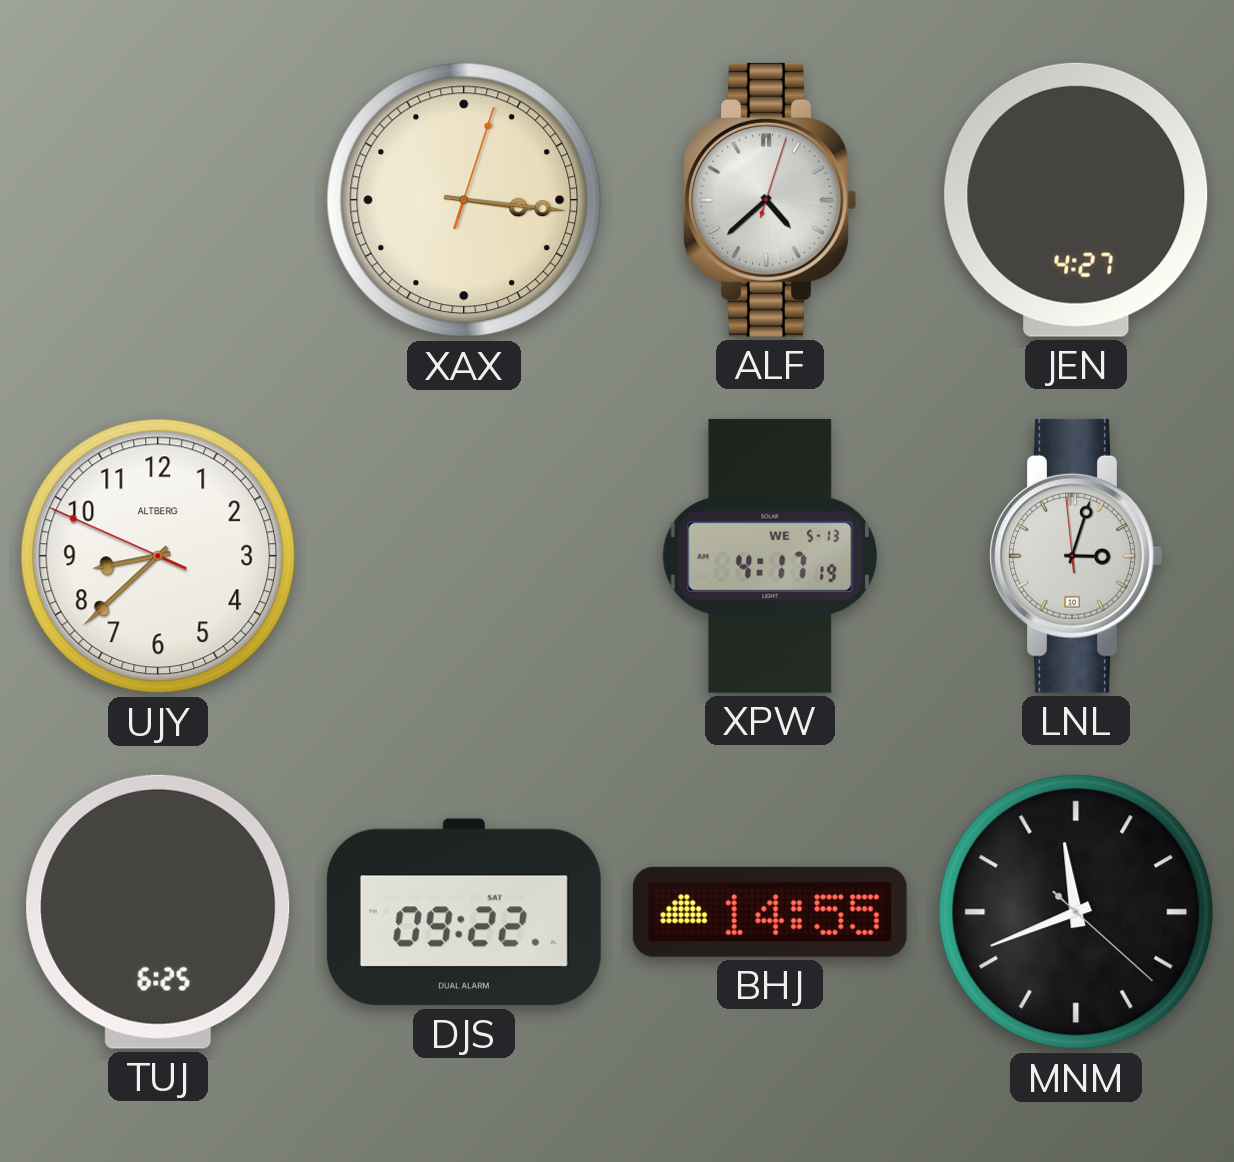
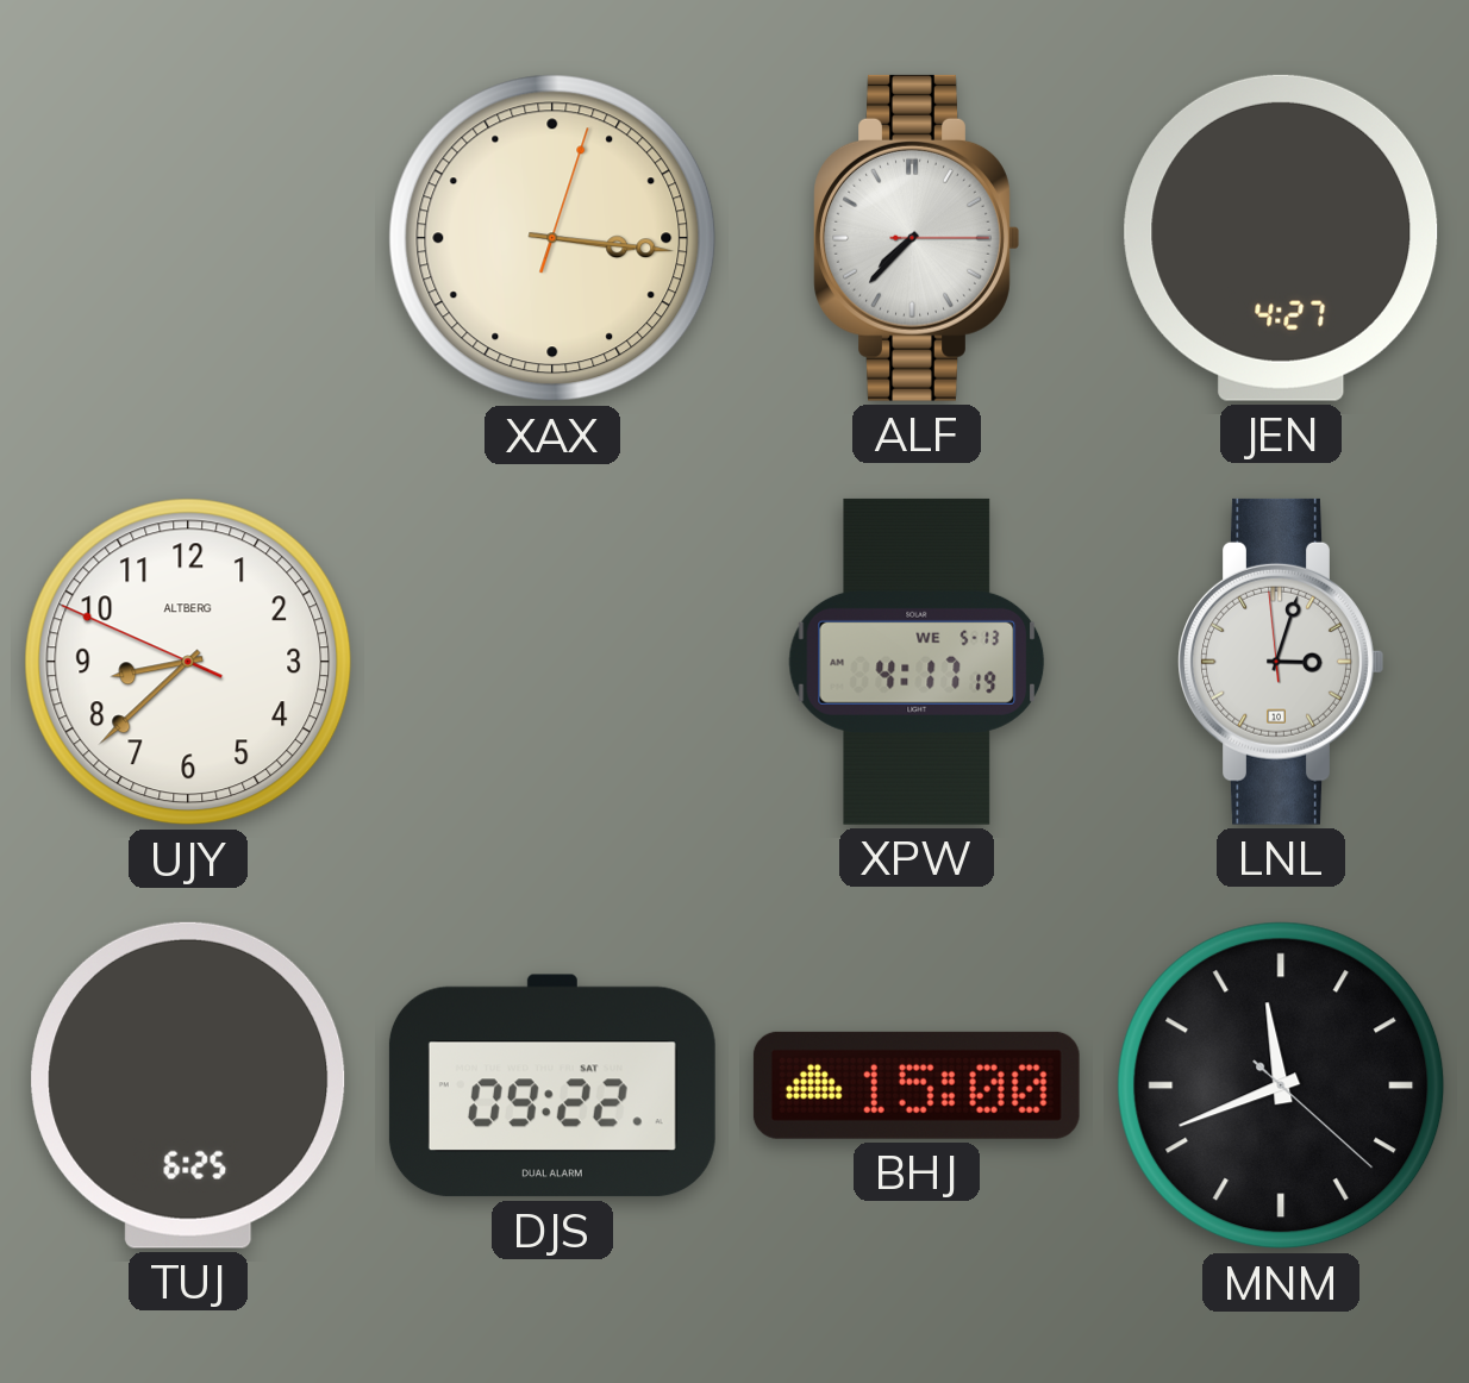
ALF: 4:38 -> 7:37 (917, 238)
BHJ: 14:55 -> 15:00 (917, 1085)
